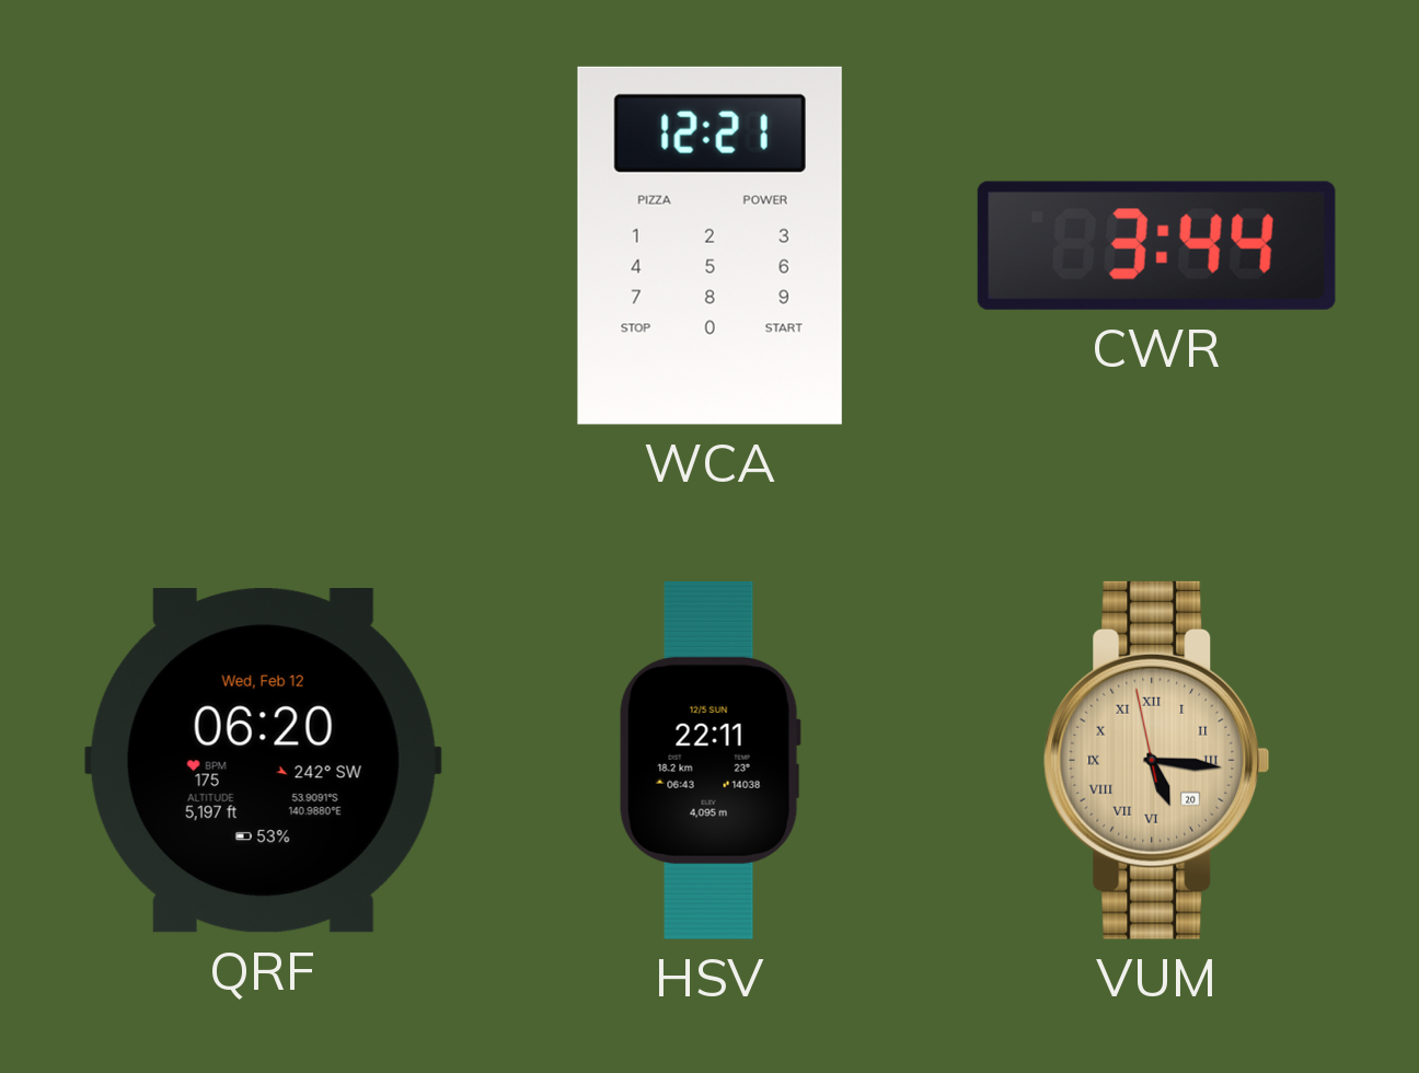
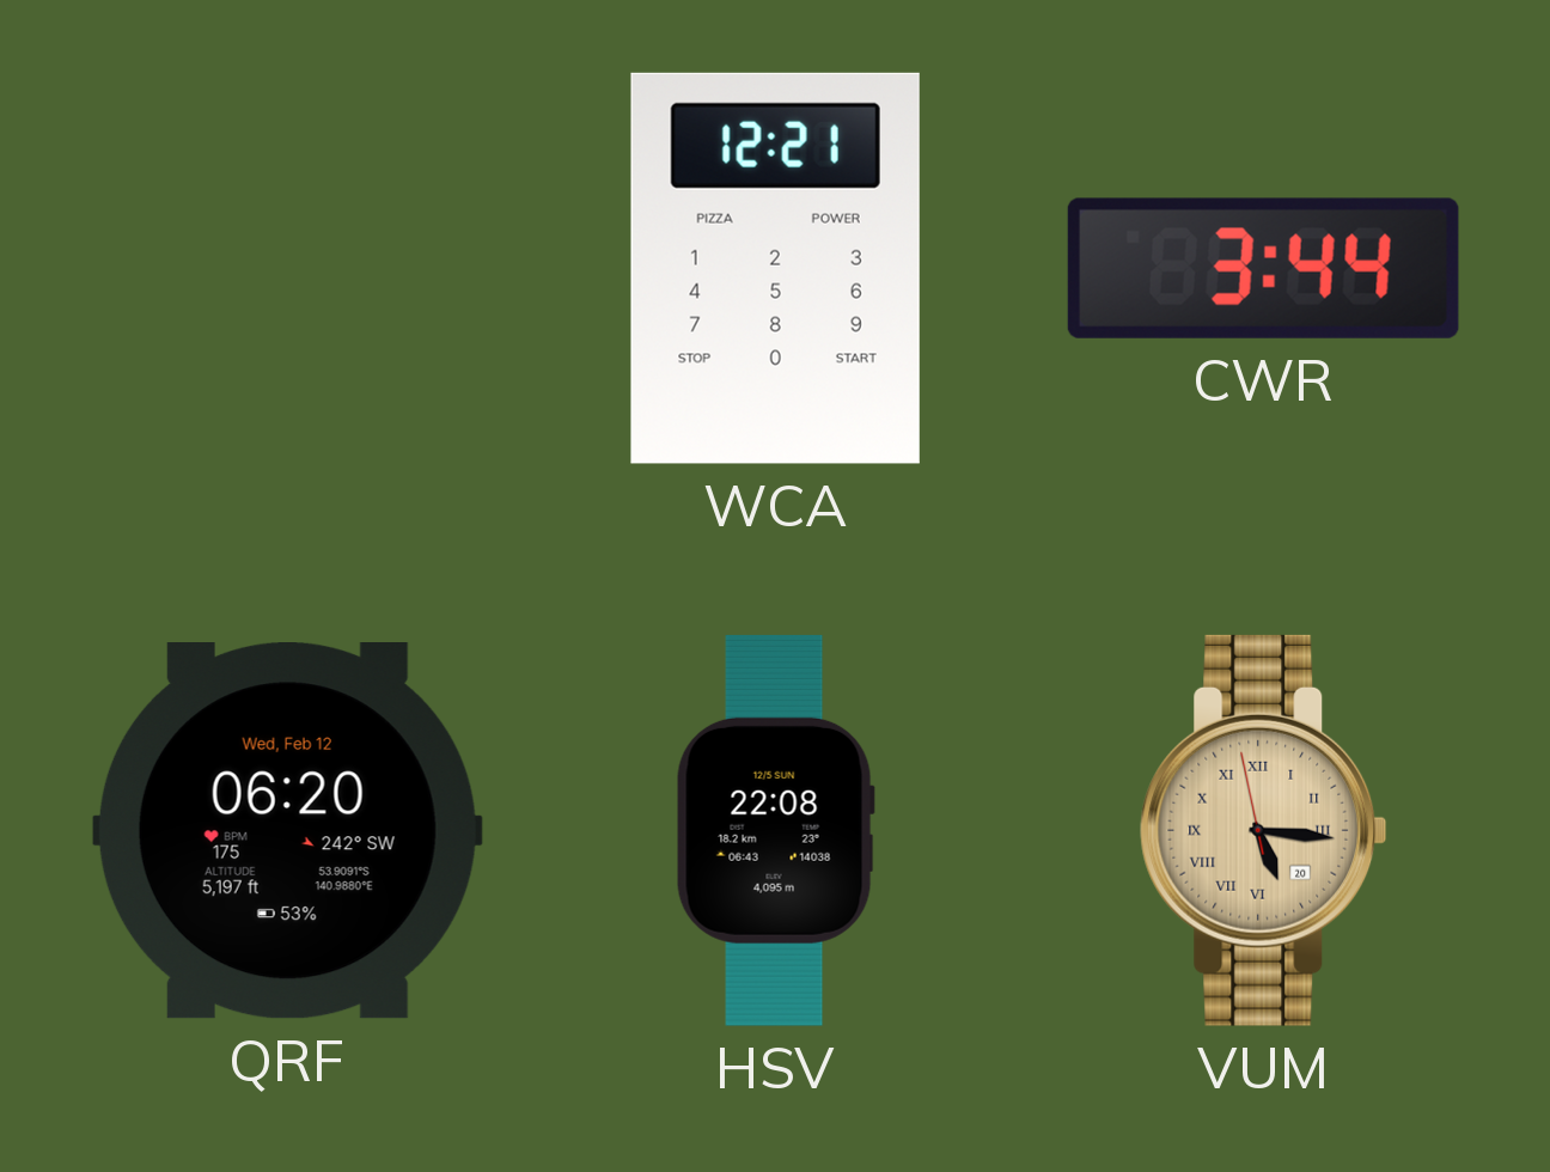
HSV: 22:11 -> 22:08 (775, 830)
